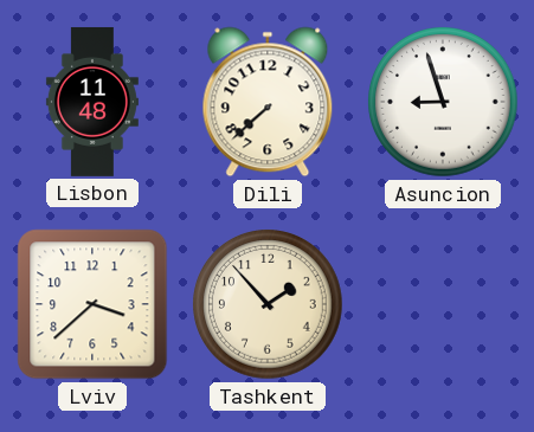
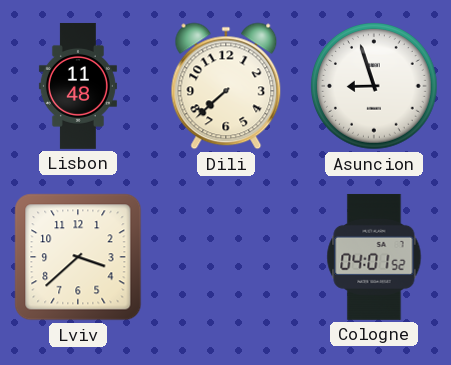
Tashkent: 1:53 -> none (269, 305)
Cologne: none -> 04:01 (374, 257)
